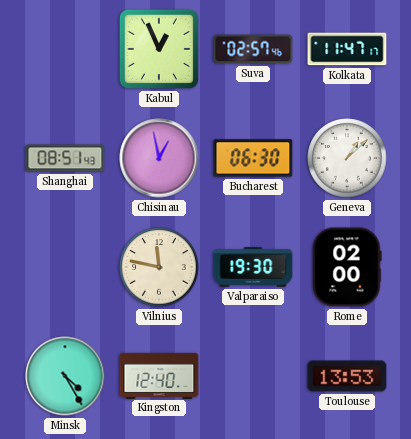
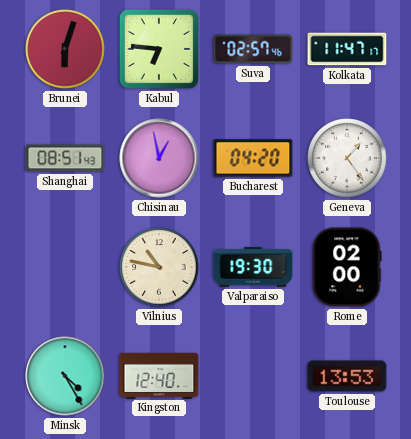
Brunei: none -> 6:03 (65, 49)
Kabul: 12:56 -> 6:46 (159, 49)
Bucharest: 06:30 -> 04:20 (253, 158)
Geneva: 1:08 -> 1:24 (347, 158)
Vilnius: 11:47 -> 10:47 (159, 267)
